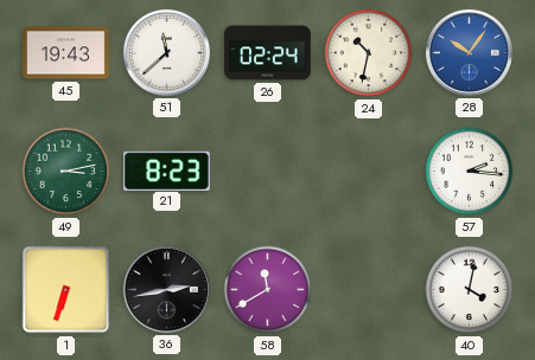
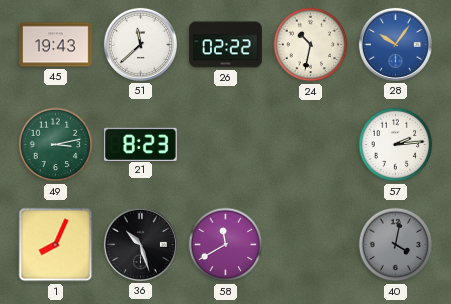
26: 02:24 -> 02:22 (226, 45)
57: 2:16 -> 2:14 (396, 145)
1: 6:33 -> 8:04 (56, 245)
36: 2:43 -> 10:27 (140, 244)
40 dial: white -> grey (396, 245)
